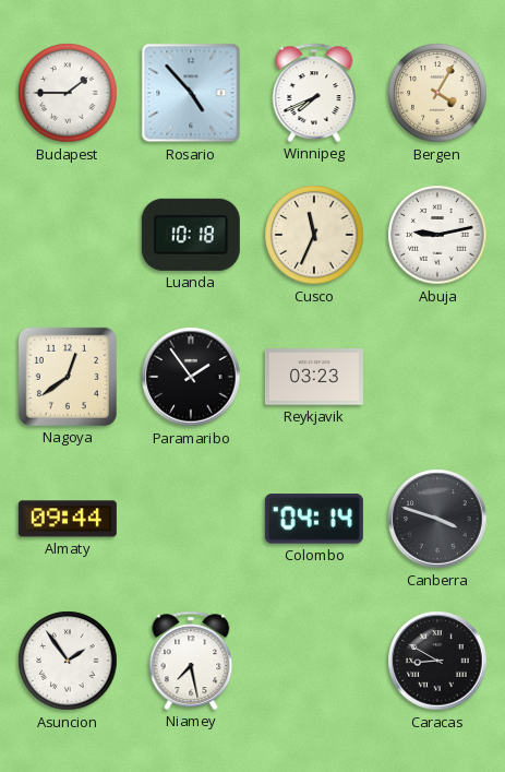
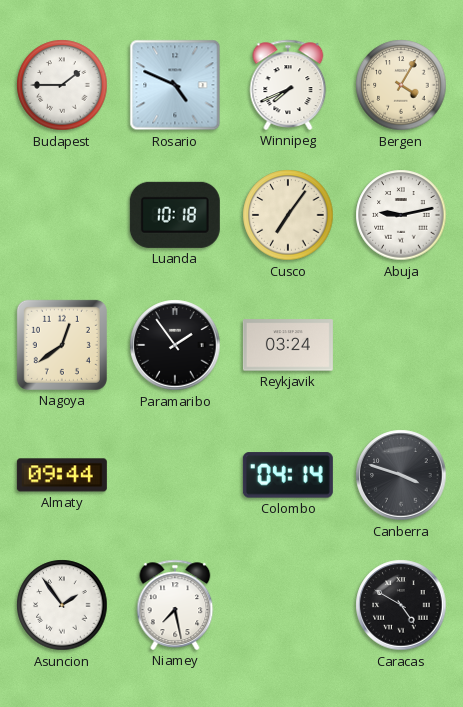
Rosario: 4:53 -> 4:49 (175, 85)
Cusco: 11:34 -> 7:06 (288, 215)
Reykjavik: 03:23 -> 03:24 (288, 345)
Caracas: 8:50 -> 4:50 (401, 605)
